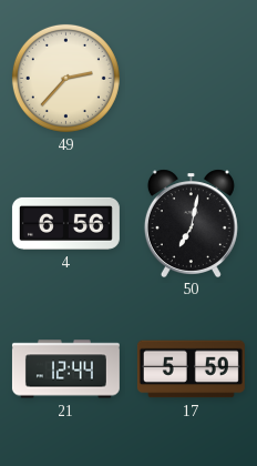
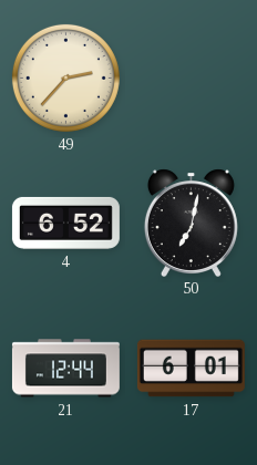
4: 6:56 -> 6:52 (65, 223)
17: 5:59 -> 6:01 (191, 369)
